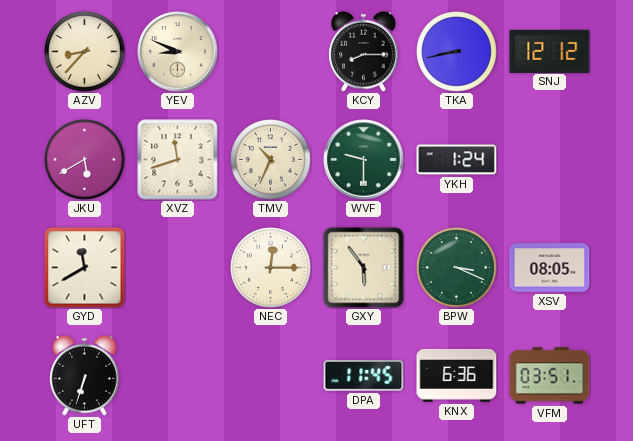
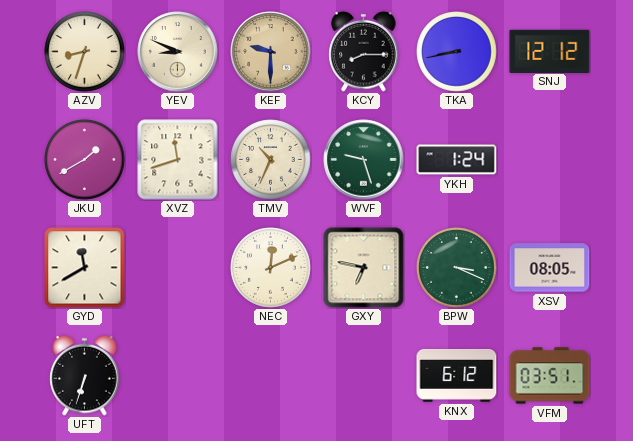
AZV: 8:37 -> 8:33 (85, 52)
KEF: none -> 9:30 (271, 52)
JKU: 5:40 -> 1:40 (85, 160)
WVF: 9:30 -> 9:27 (364, 160)
NEC: 12:15 -> 12:11 (271, 268)
GXY: 5:54 -> 6:47 (364, 268)
DPA: 11:45 -> none (364, 376)
KNX: 6:36 -> 6:12 (457, 375)
